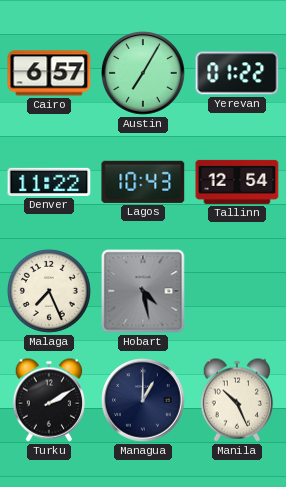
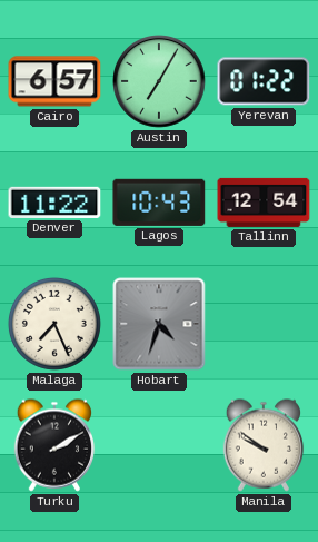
Hobart: 4:28 -> 4:33 (159, 324)
Managua: 1:00 -> none (143, 400)
Manila: 10:26 -> 9:51 (264, 445)
